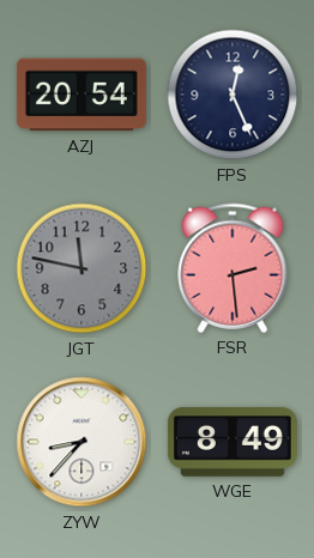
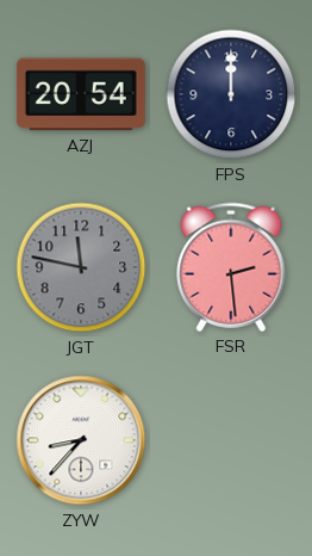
FPS: 12:26 -> 12:00 (231, 94)
WGE: 8:49 -> none (233, 442)
